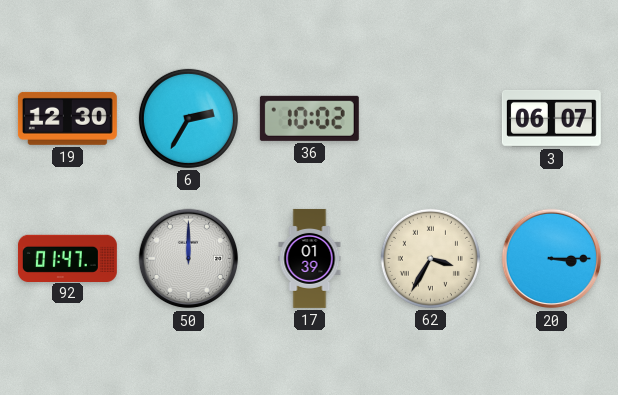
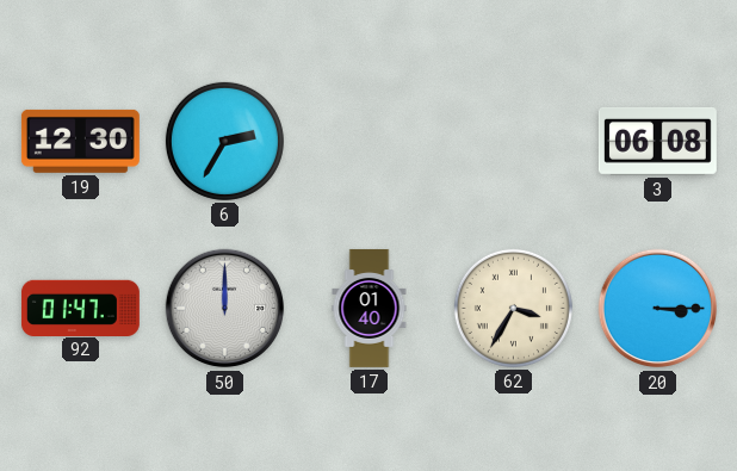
36: 10:02 -> none (309, 118)
3: 06:07 -> 06:08 (657, 141)
17: 01:39 -> 01:40 (370, 308)
